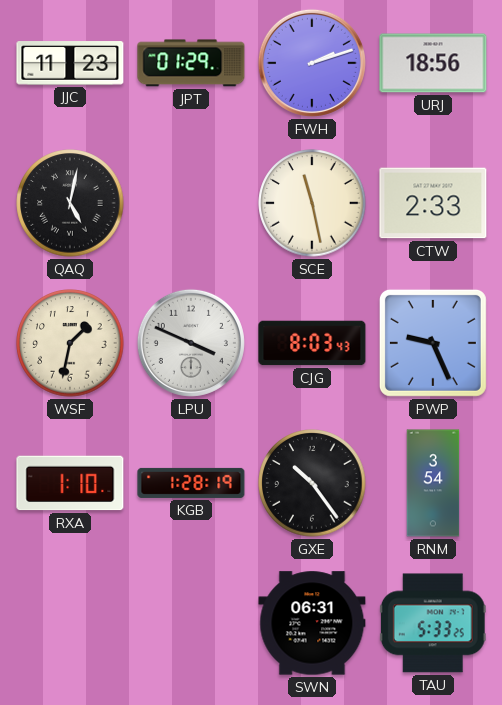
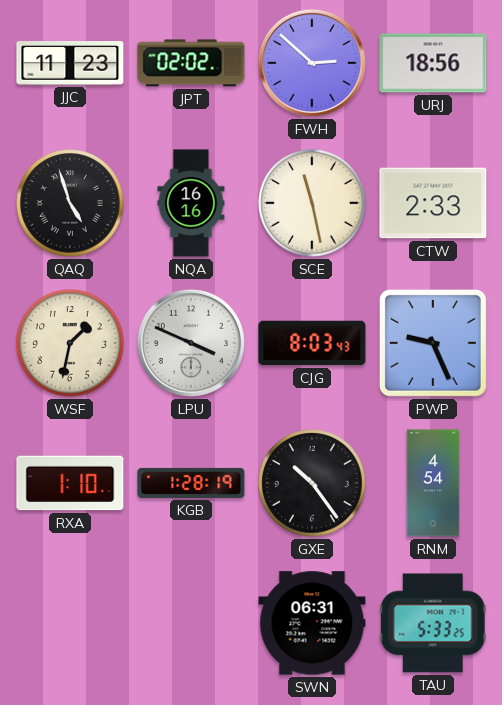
JPT: 01:29 -> 02:02 (191, 63)
FWH: 2:12 -> 2:52 (312, 63)
QAQ: 5:02 -> 4:57 (70, 203)
NQA: none -> 16:16 (191, 203)
RNM: 3:54 -> 4:54 (433, 483)
